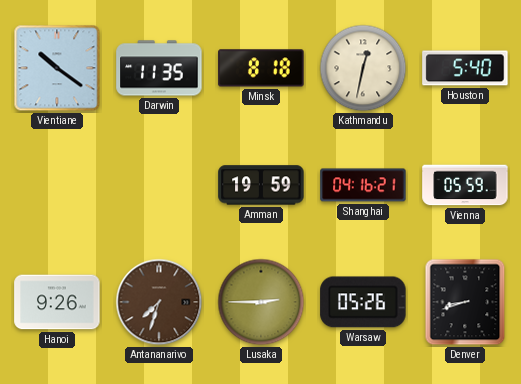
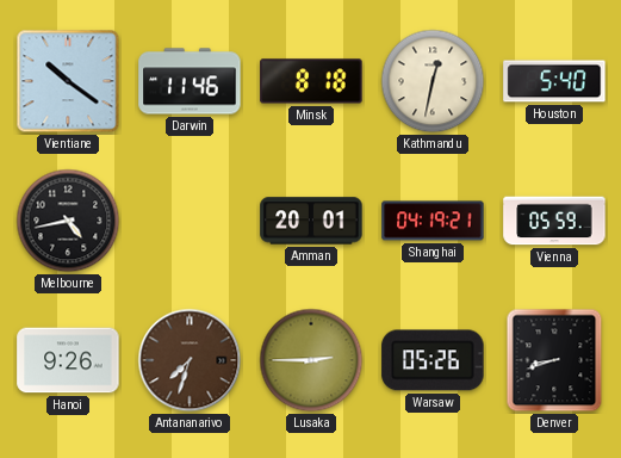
Darwin: 11:35 -> 11:46 (190, 81)
Melbourne: none -> 4:43 (68, 221)
Amman: 19:59 -> 20:01 (311, 221)
Shanghai: 04:16 -> 04:19 (433, 221)
